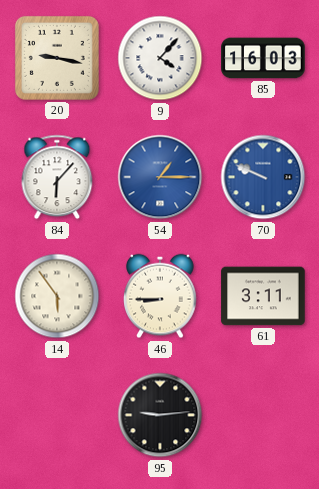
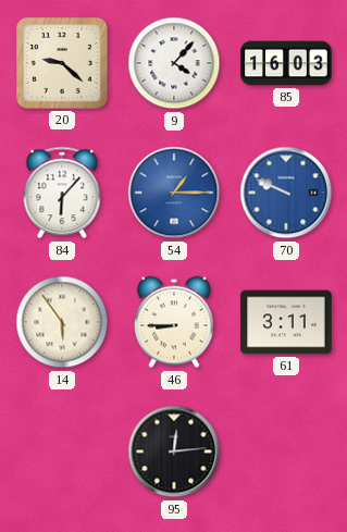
20: 9:17 -> 9:22 (62, 63)
95: 9:14 -> 12:14 (174, 451)
